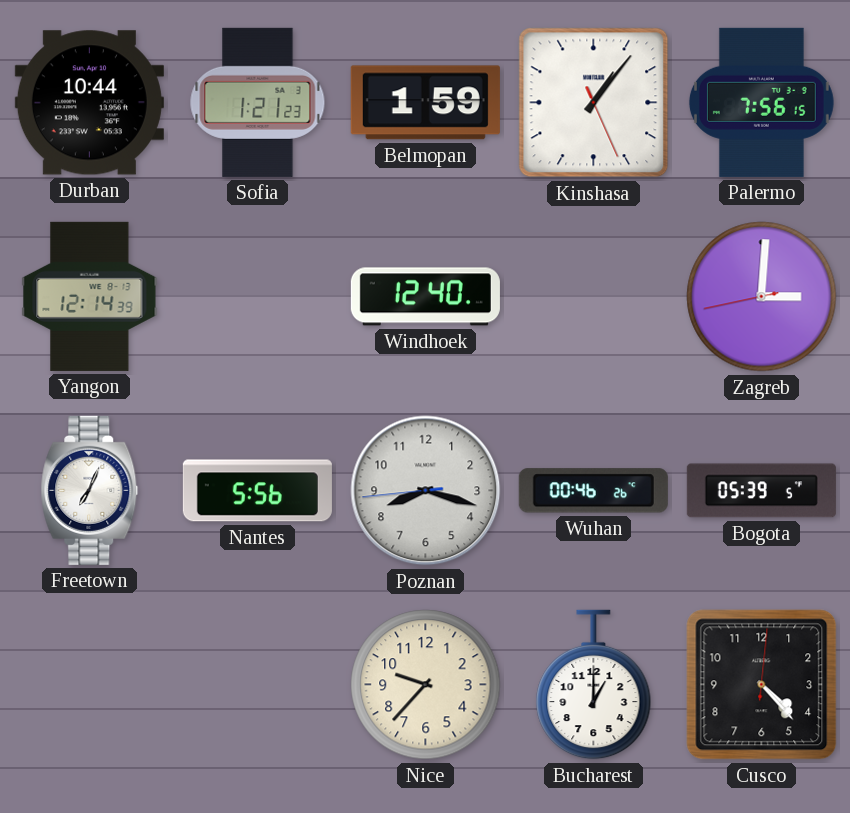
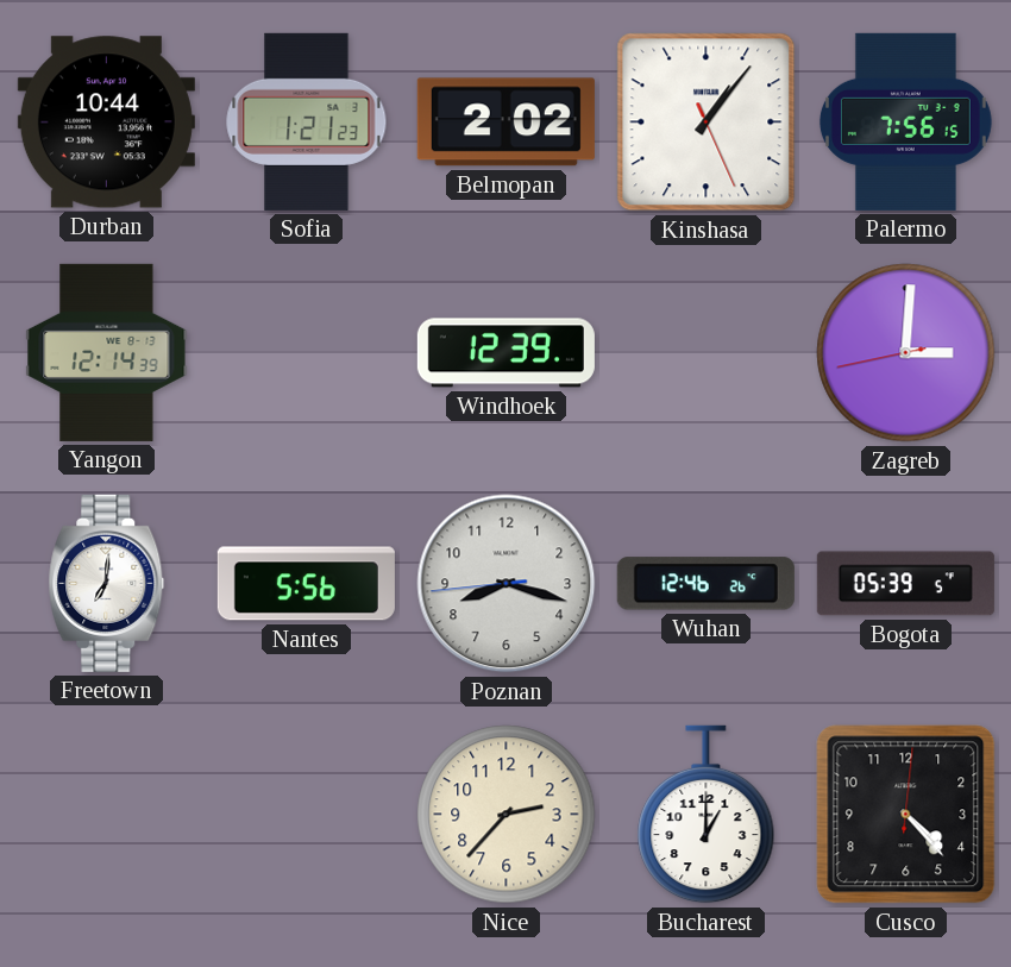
Belmopan: 1:59 -> 2:02 (505, 123)
Windhoek: 12:40 -> 12:39 (505, 353)
Freetown: 7:04 -> 7:01 (107, 583)
Wuhan: 00:46 -> 12:46 (705, 584)
Nice: 9:37 -> 2:37 (507, 815)
